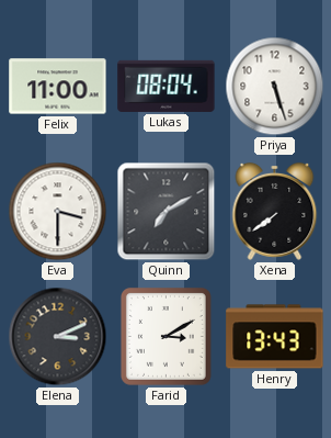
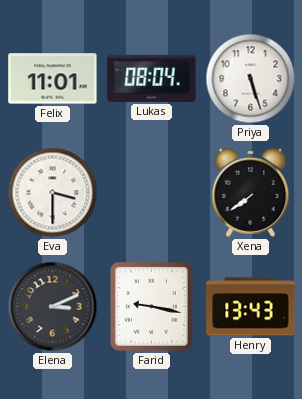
Felix: 11:00 -> 11:01 (53, 79)
Quinn: 7:10 -> none (167, 212)
Farid: 3:10 -> 9:17 (151, 306)
